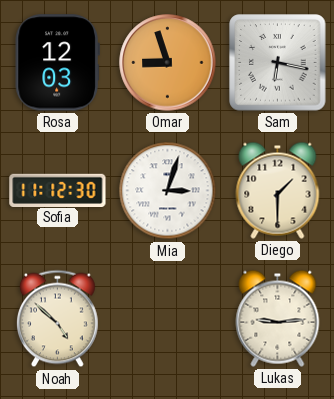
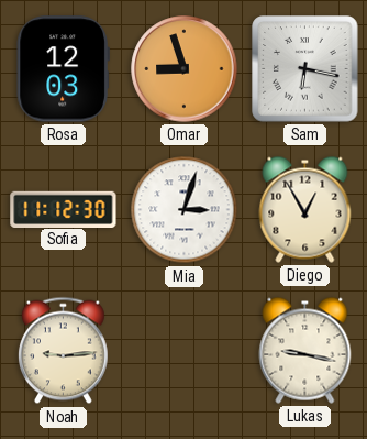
Diego: 1:30 -> 12:55 (305, 209)
Noah: 4:52 -> 9:14 (63, 351)
Lukas: 9:14 -> 9:17 (305, 350)
